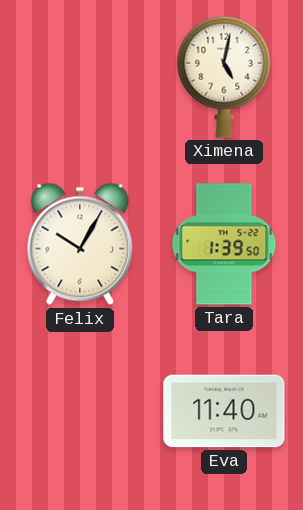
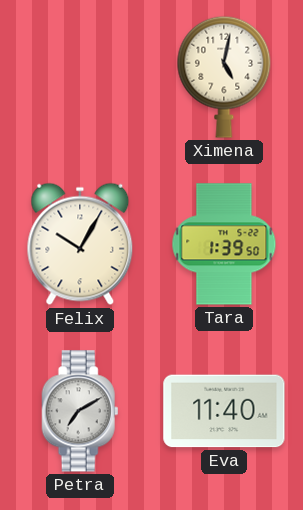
Petra: none -> 7:10 (80, 411)
